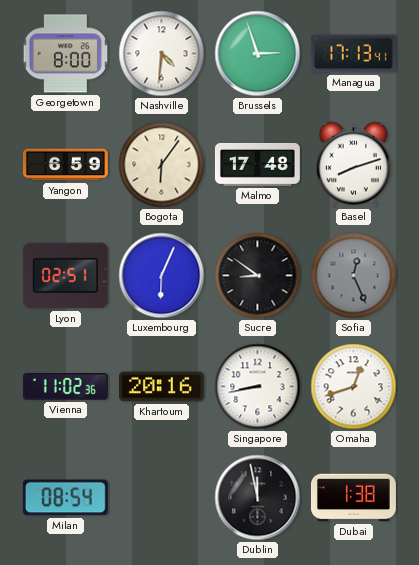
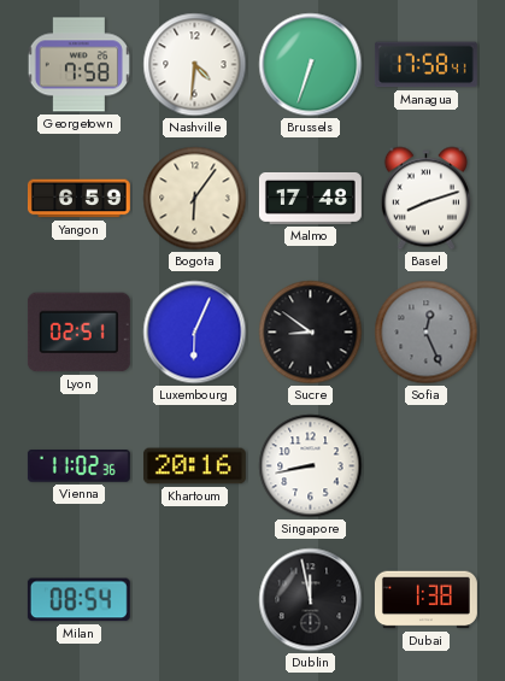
Georgetown: 8:00 -> 7:58 (78, 65)
Brussels: 2:57 -> 6:33 (311, 65)
Managua: 17:13 -> 17:58 (425, 65)
Omaha: 12:42 -> none (354, 387)
